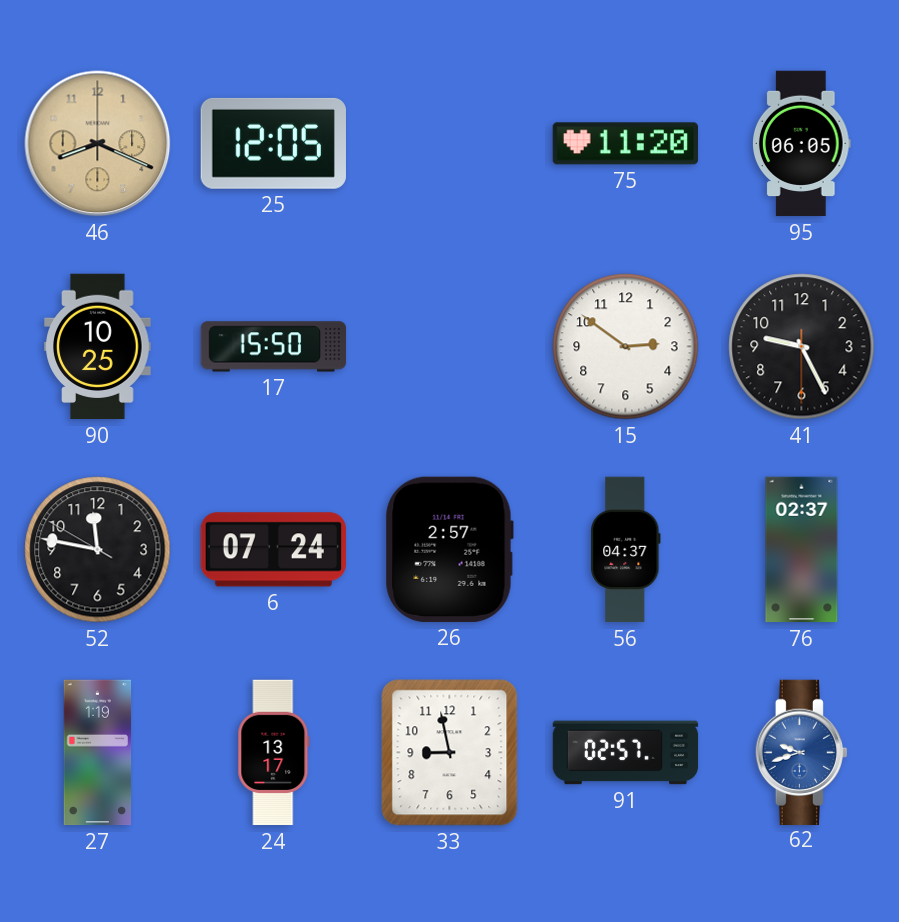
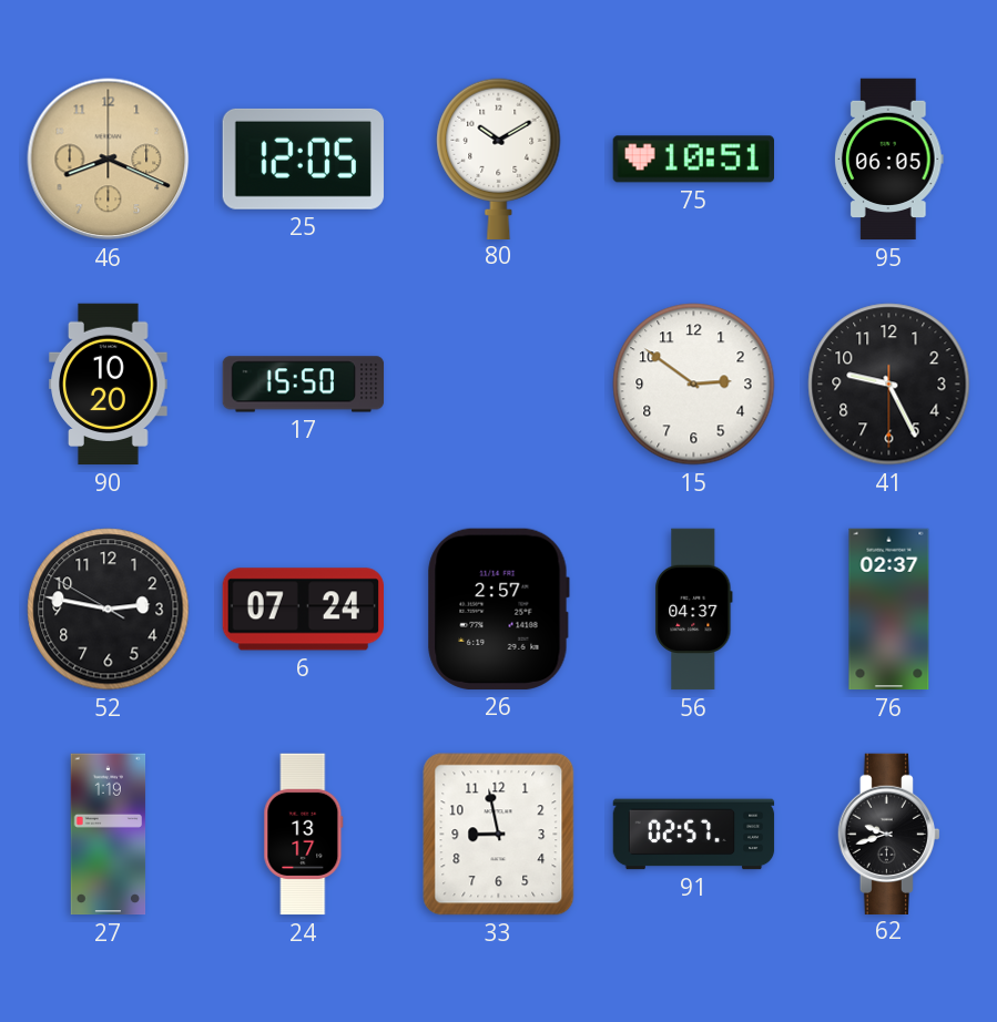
80: none -> 10:10 (499, 159)
75: 11:20 -> 10:51 (693, 160)
90: 10:25 -> 10:20 (109, 385)
52: 11:46 -> 2:46 (109, 610)
62 dial: blue -> black (888, 834)
